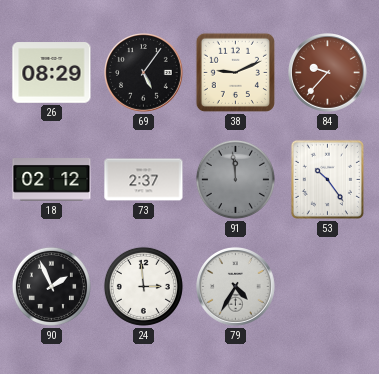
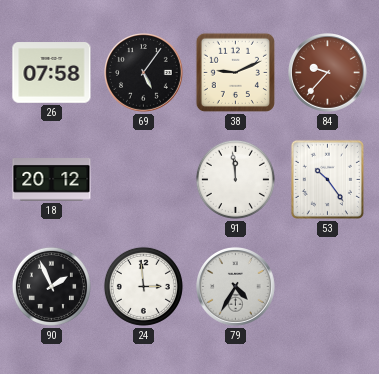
26: 08:29 -> 07:58 (52, 73)
18: 02:12 -> 20:12 (52, 180)
73: 2:37 -> none (144, 180)
91 dial: grey -> white (235, 179)
